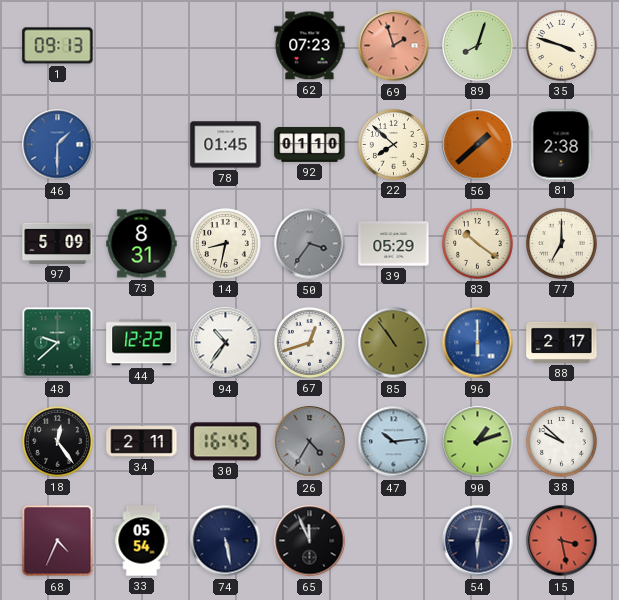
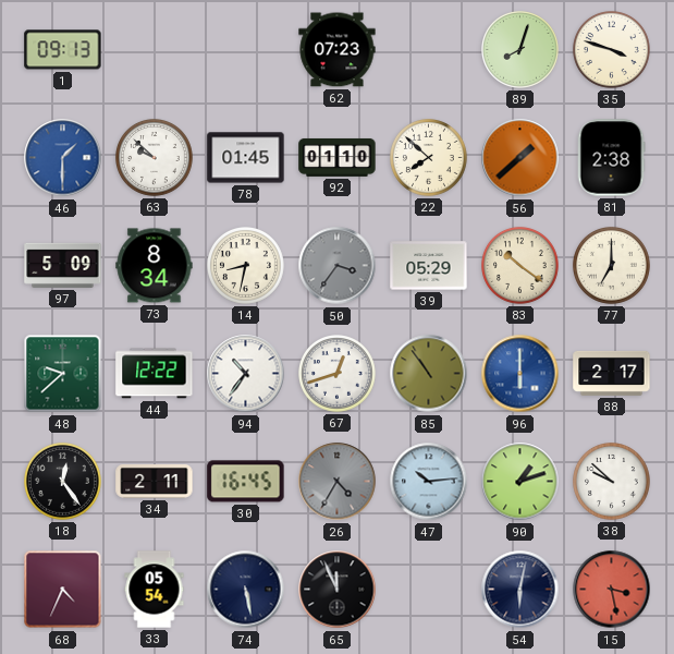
69: 1:57 -> none (394, 46)
63: none -> 9:52 (155, 158)
73: 8:31 -> 8:34 (155, 266)
